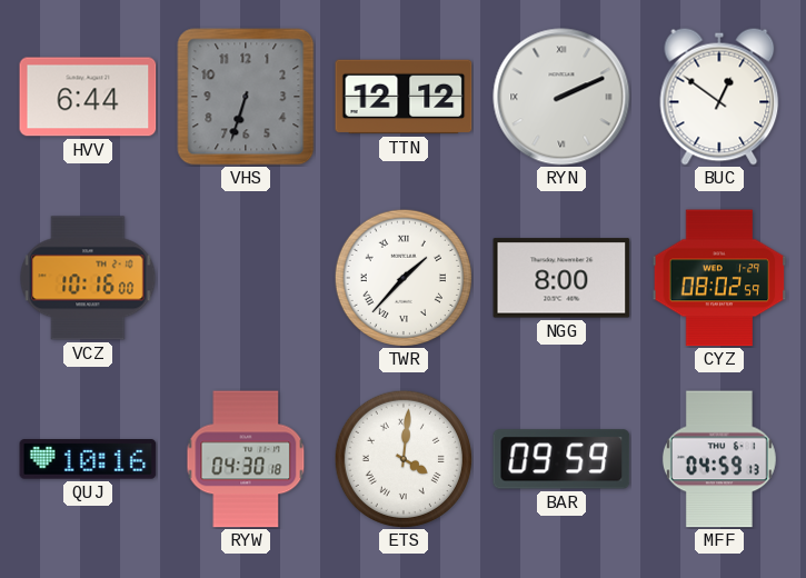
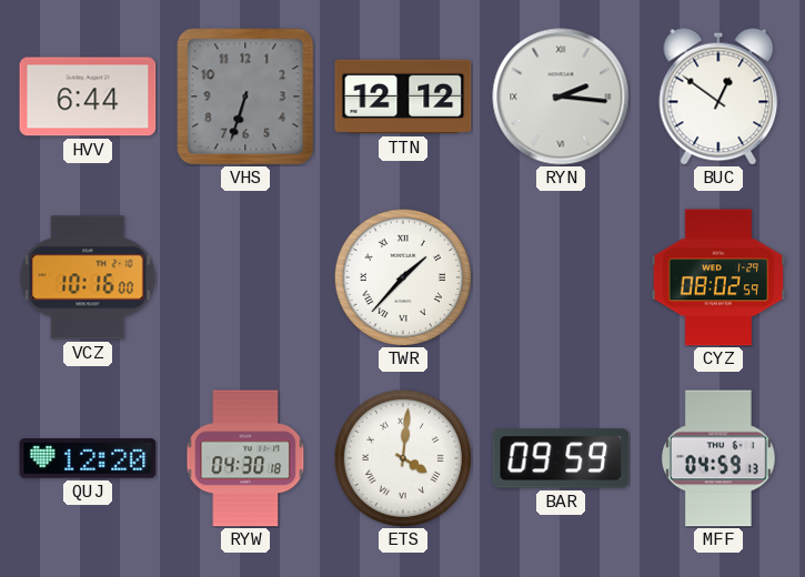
RYN: 2:11 -> 2:16 (561, 97)
NGG: 8:00 -> none (561, 278)
QUJ: 10:16 -> 12:20 (88, 458)
